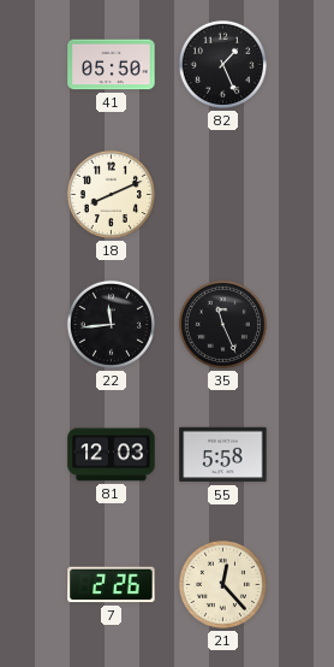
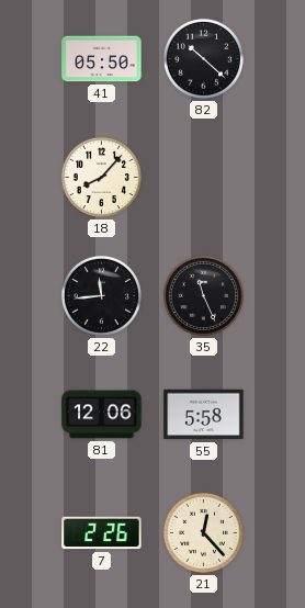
82: 1:26 -> 10:22 (203, 58)
18: 8:11 -> 8:07 (101, 177)
81: 12:03 -> 12:06 (102, 415)
